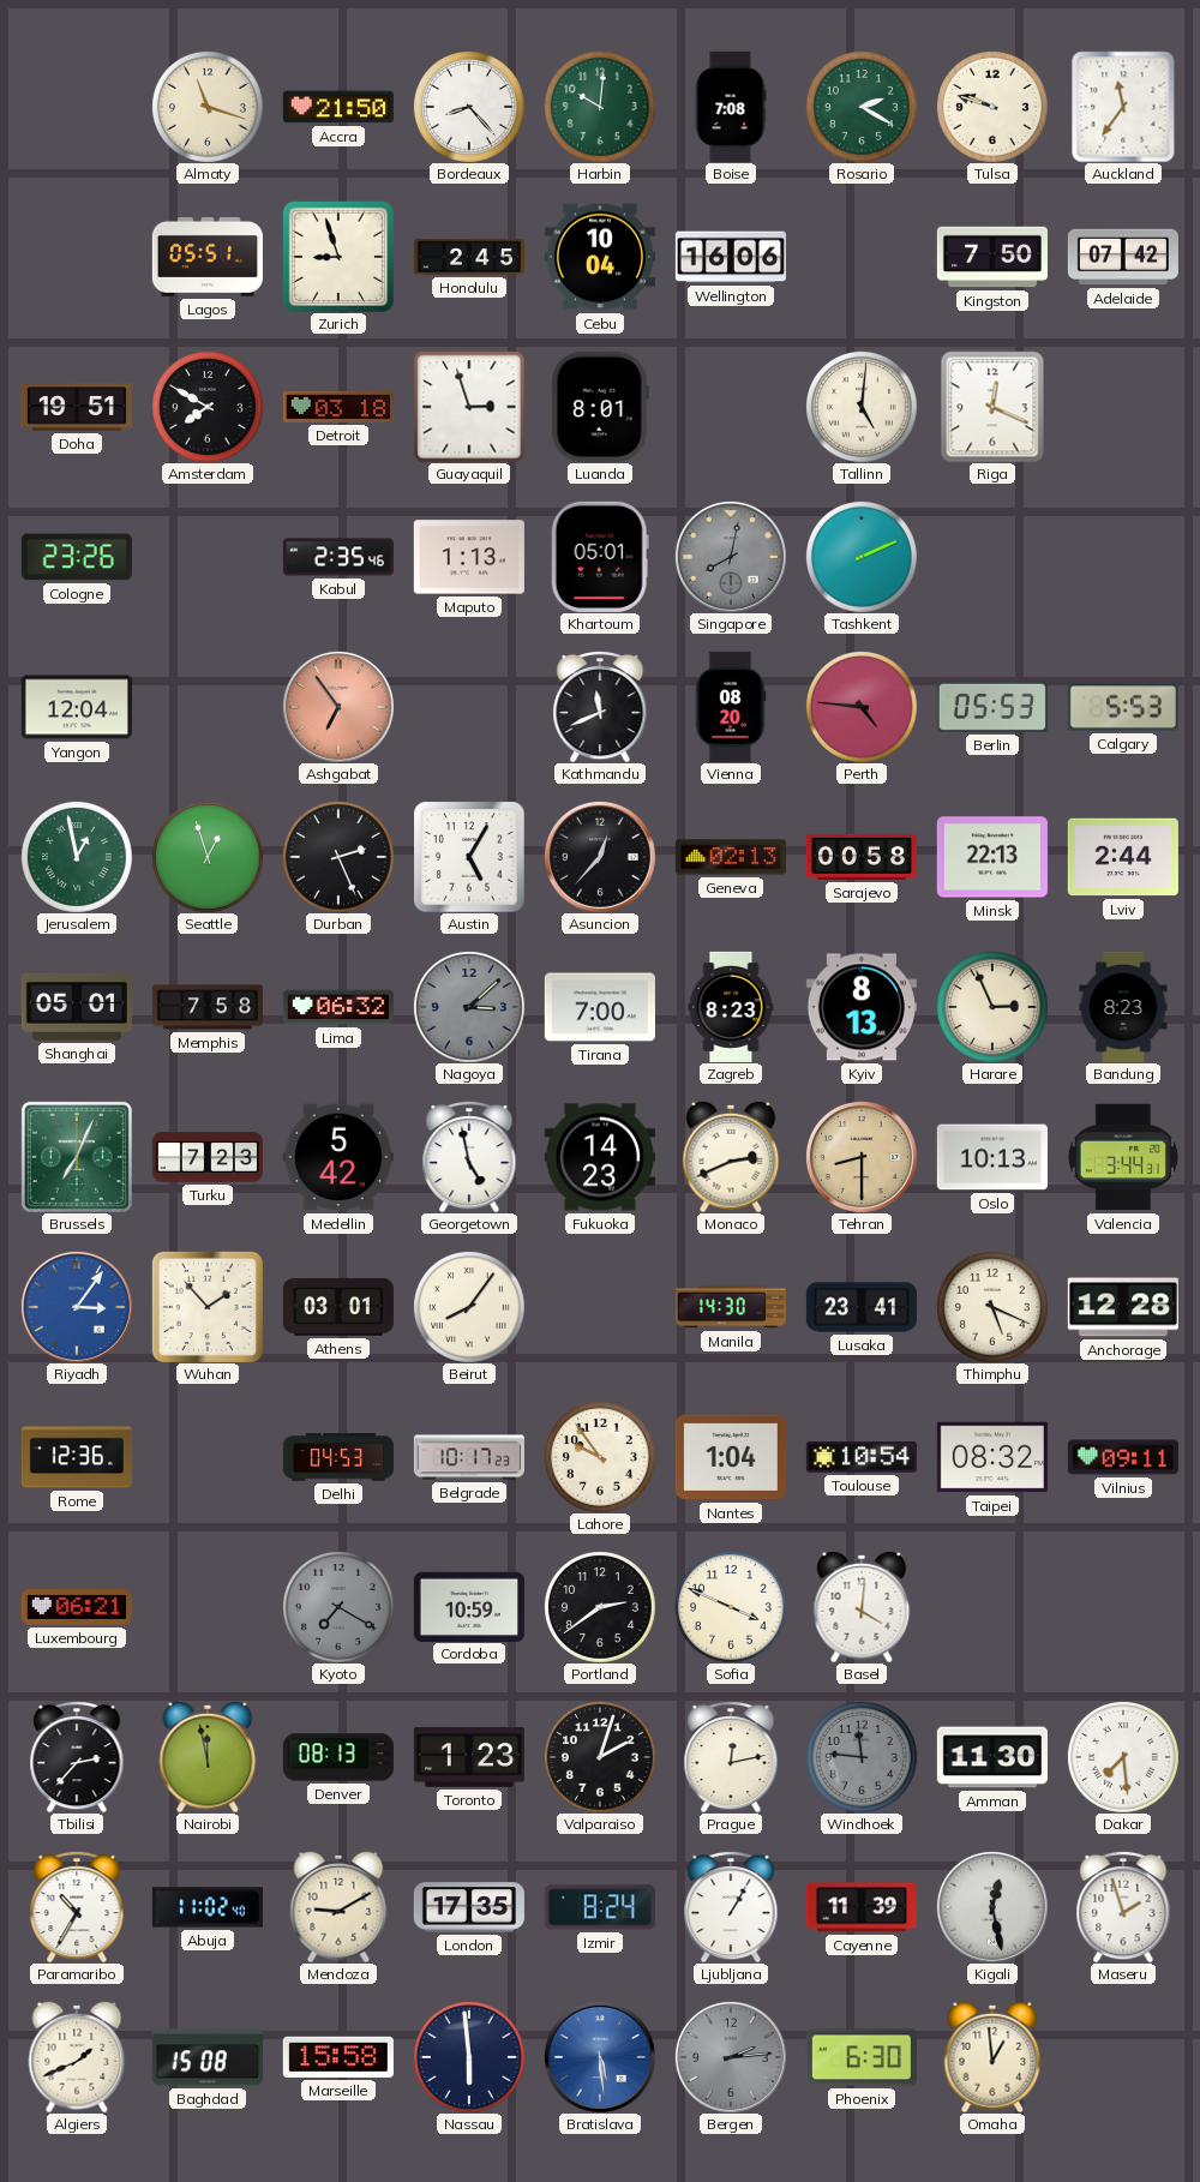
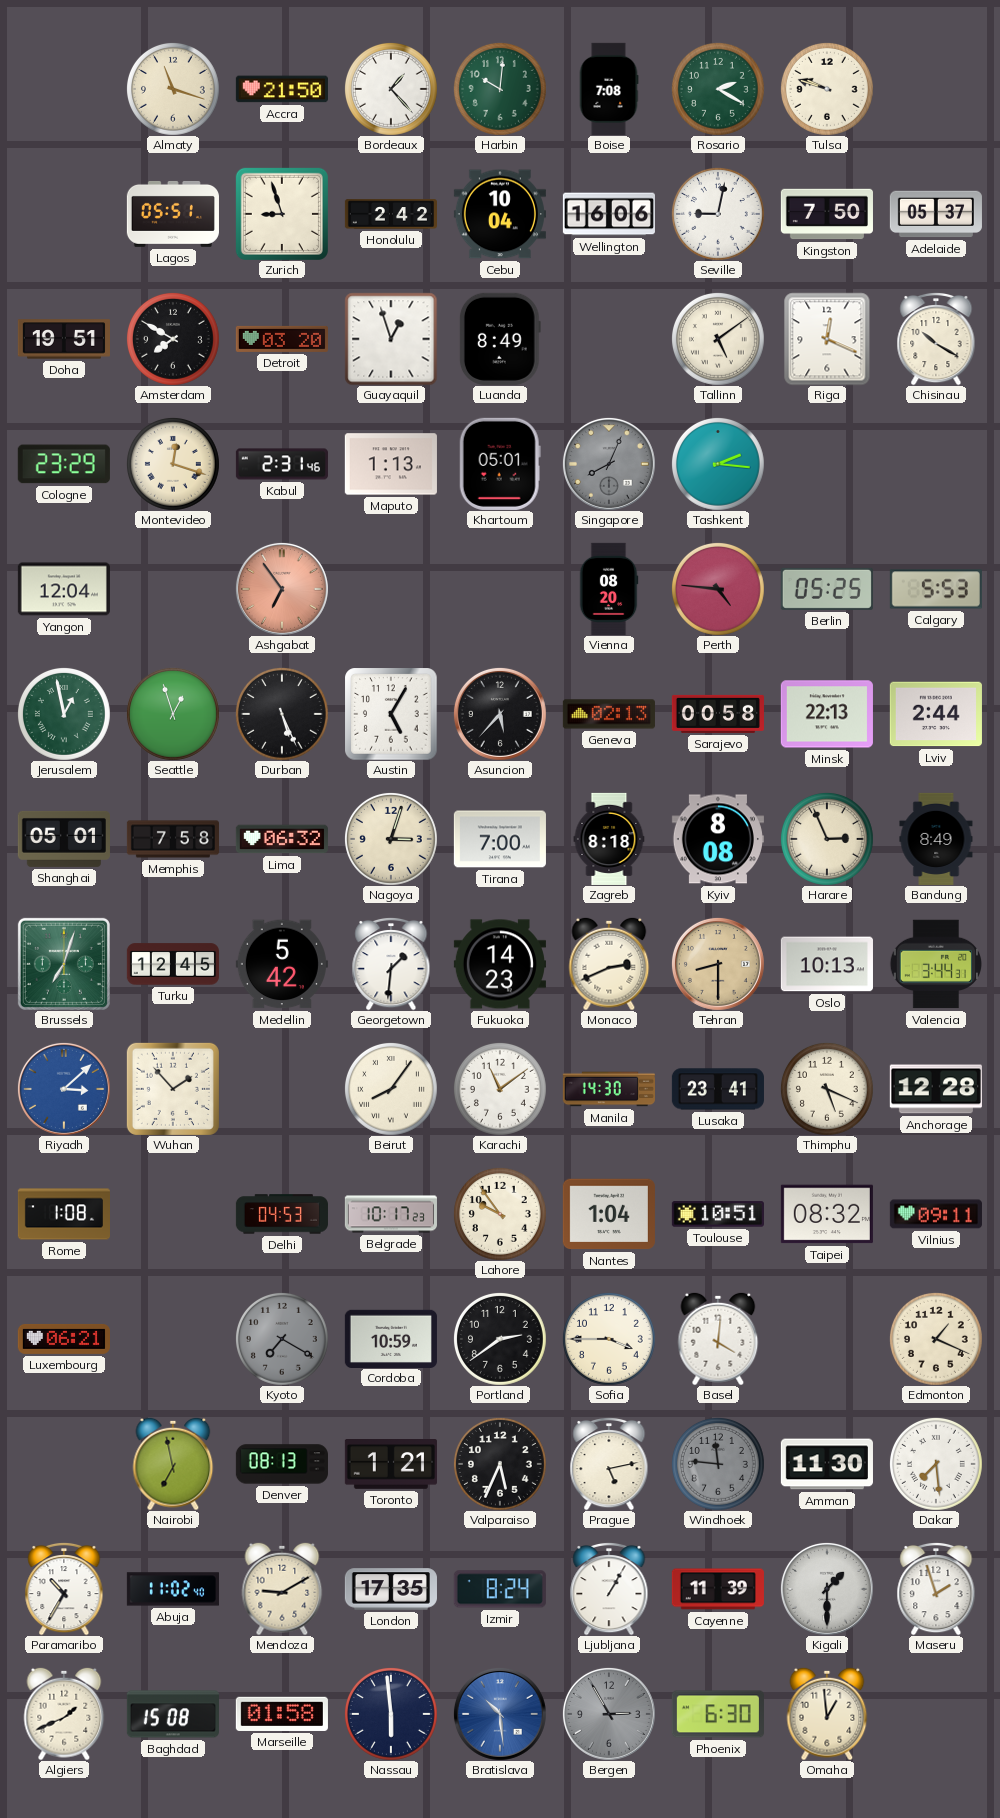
Bordeaux: 8:23 -> 1:23 (391, 89)
Auckland: 11:36 -> none (1123, 107)
Honolulu: 2:45 -> 2:42 (390, 214)
Seville: none -> 9:02 (718, 214)
Adelaide: 07:42 -> 05:37 (936, 214)
Detroit: 03:18 -> 03:20 (282, 339)
Guayaquil: 2:57 -> 12:57 (391, 339)
Luanda: 8:01 -> 8:49 (500, 339)
Tallinn: 5:01 -> 5:09 (718, 339)
Chisinau: none -> 10:20 (936, 339)
Cologne: 23:26 -> 23:29 (64, 464)
Montevideo: none -> 12:18 (173, 464)
Kabul: 2:35 -> 2:31 (282, 464)
Singapore: 8:02 -> 8:04 (609, 464)
Tashkent: 2:11 -> 2:16 (718, 464)
Kathmandu: 11:41 -> none (600, 707)
Berlin: 05:53 -> 05:25 (827, 589)
Durban: 2:26 -> 5:26 (282, 714)
Asuncion: 12:37 -> 5:37 (500, 714)
Nagoya: 3:08 -> 3:03 (391, 839)
Nagoya dial: grey -> cream (391, 839)
Zagreb: 8:23 -> 8:18 (609, 839)
Kyiv: 8:13 -> 8:08 (718, 839)
Bandung: 8:23 -> 8:49 (936, 839)
Brussels: 7:04 -> 7:03 (64, 964)
Turku: 7:23 -> 12:45 (173, 964)
Georgetown: 4:58 -> 1:31 (391, 964)
Riyadh: 3:06 -> 3:08 (64, 1089)
Athens: 03:01 -> none (338, 1308)
Karachi: none -> 11:09 (500, 1089)
Rome: 12:36 -> 1:08 (64, 1214)
Toulouse: 10:54 -> 10:51 (718, 1214)
Sofia: 3:49 -> 3:45 (609, 1339)
Edmonton: none -> 1:19 (936, 1339)
Tbilisi: 2:37 -> none (77, 1757)
Nairobi: 11:58 -> 6:58 (173, 1464)
Toronto: 1:23 -> 1:21 (391, 1465)
Valparaiso: 2:03 -> 5:34 (500, 1464)
Prague: 12:13 -> 5:13 (609, 1464)
Kigali: 12:28 -> 1:30 (827, 1589)
Marseille: 15:58 -> 01:58 (282, 1714)
Bratislava: 5:29 -> 10:29 (500, 1714)
Bergen: 2:14 -> 2:55 (609, 1714)
